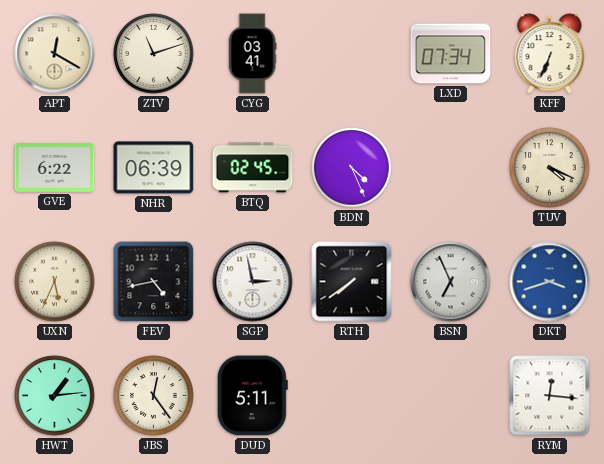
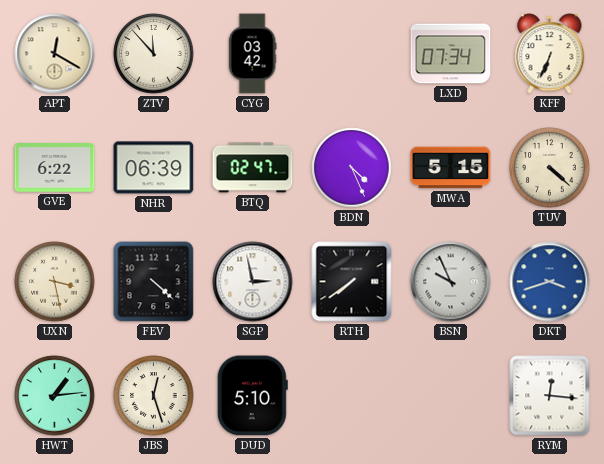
ZTV: 11:12 -> 11:53 (154, 54)
CYG: 03:41 -> 03:42 (252, 54)
BTQ: 02:45 -> 02:47 (253, 168)
MWA: none -> 5:15 (451, 168)
TUV: 4:19 -> 4:22 (550, 168)
UXN: 5:34 -> 3:28 (55, 282)
FEV: 4:43 -> 4:22 (154, 282)
BSN: 6:56 -> 9:56 (451, 282)
JBS: 12:24 -> 12:27 (154, 396)
DUD: 5:11 -> 5:10 (252, 396)
